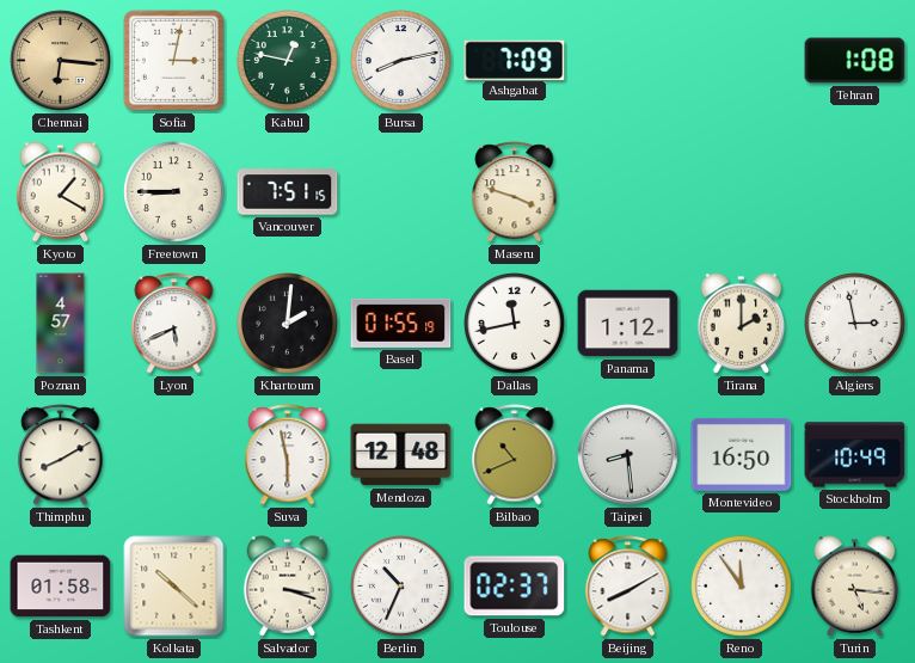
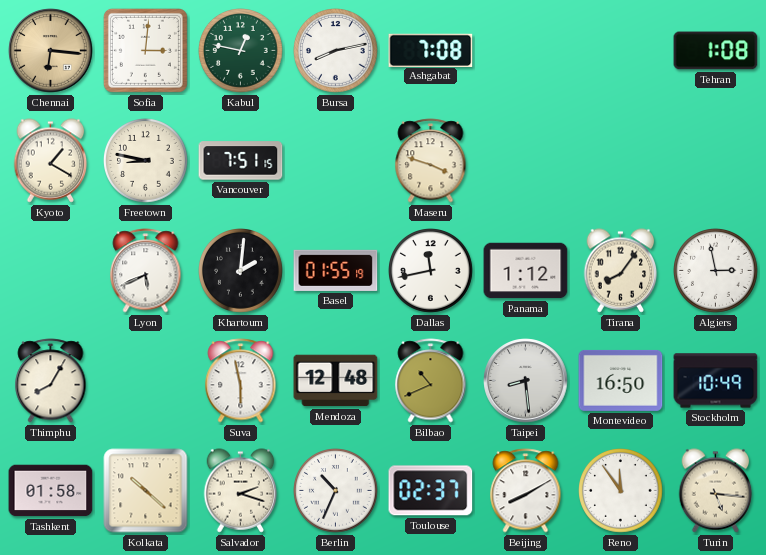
Sofia: 3:02 -> 3:01 (145, 50)
Ashgabat: 7:09 -> 7:08 (431, 50)
Freetown: 8:45 -> 8:47 (146, 161)
Poznan: 4:57 -> none (61, 324)
Tirana: 2:00 -> 8:06 (621, 271)
Thimphu: 8:10 -> 8:05 (51, 381)
Salvador: 3:18 -> 2:18 (241, 491)
